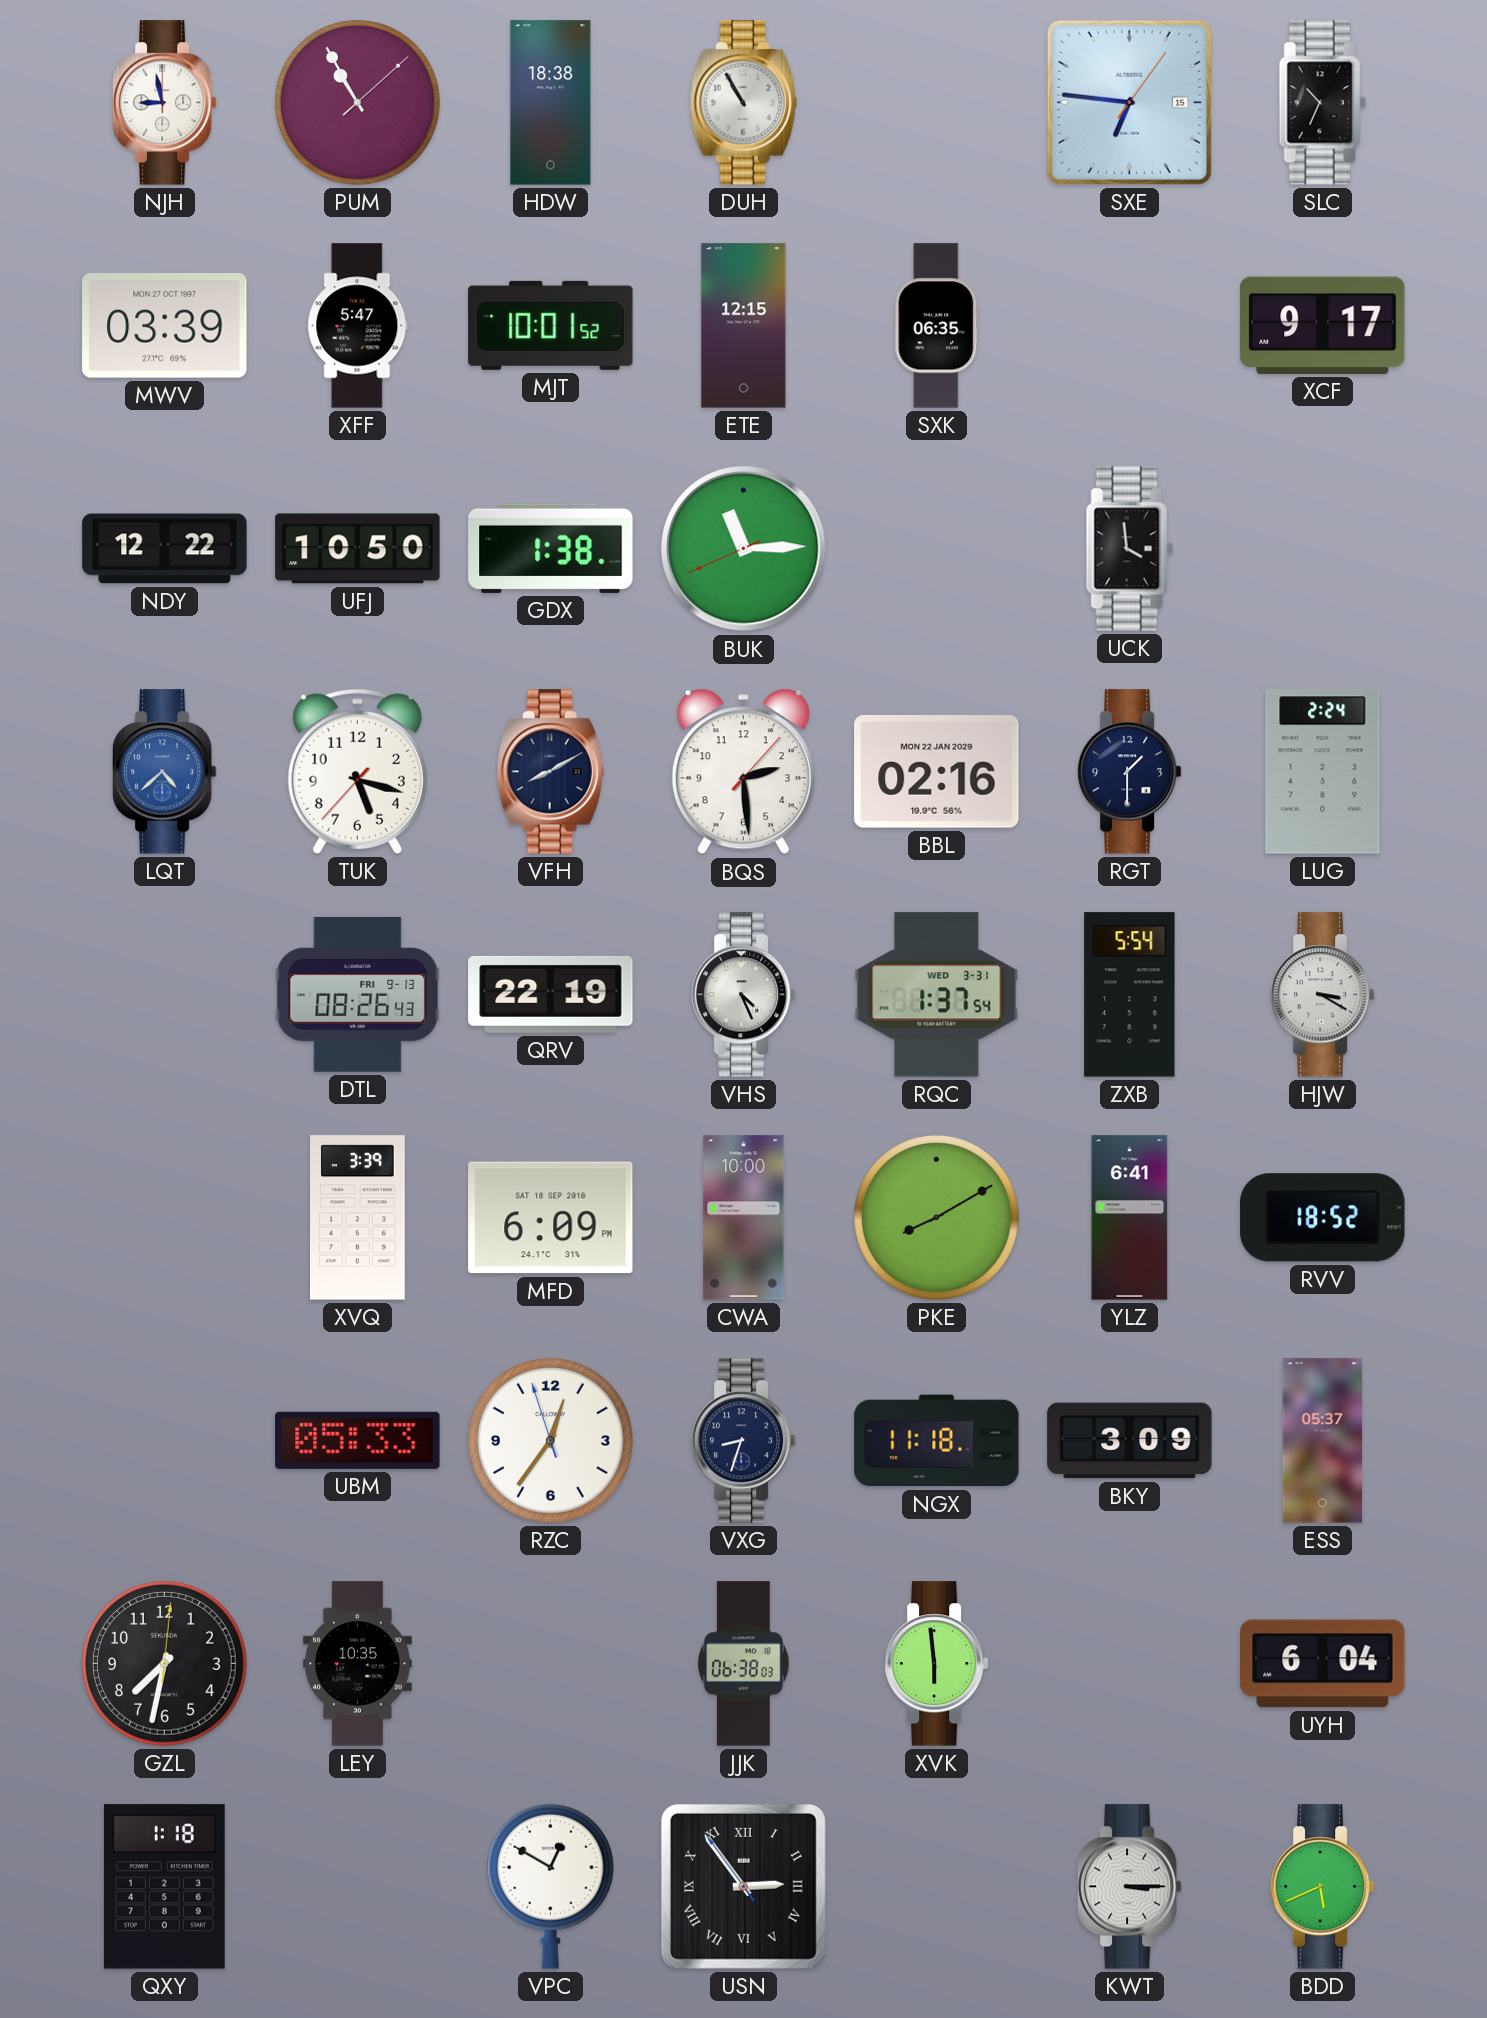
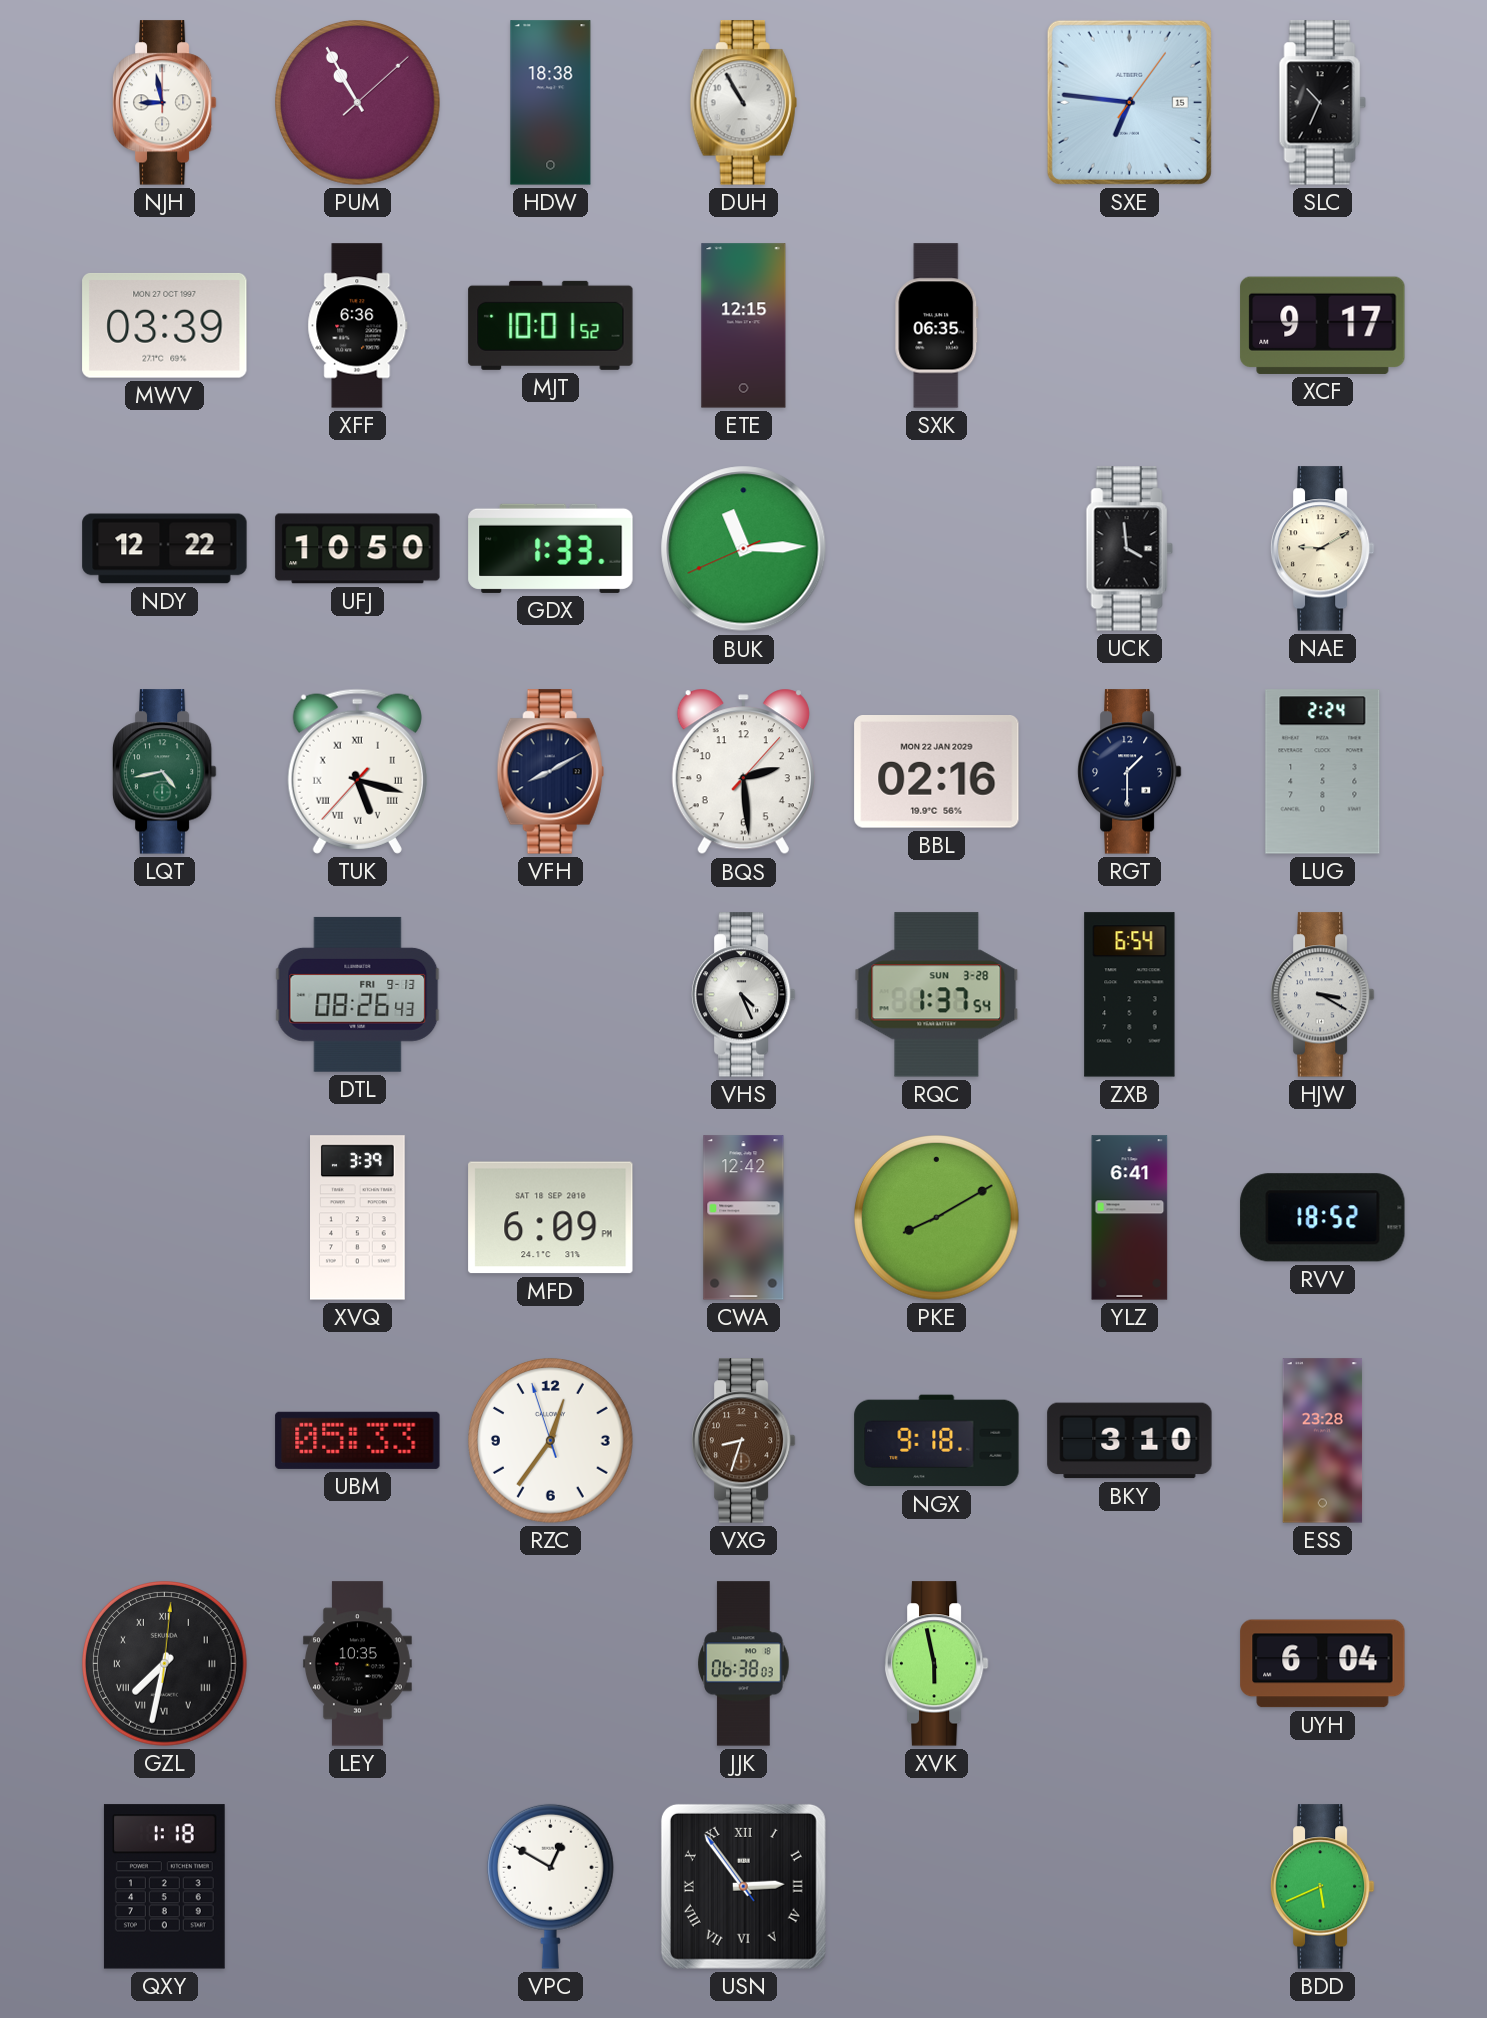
XFF: 5:47 -> 6:36 (358, 326)
GDX: 1:38 -> 1:33 (551, 548)
NAE: none -> 9:10 (1322, 549)
LQT: 4:38 -> 4:43 (164, 772)
LQT dial: blue -> green (164, 772)
TUK numerals: Arabic -> Roman (357, 771)
QRV: 22:19 -> none (551, 994)
RQC date: WED 3-31 -> SUN 3-28 (937, 995)
ZXB: 5:54 -> 6:54 (1130, 995)
CWA: 10:00 -> 12:42 (744, 1218)
VXG dial: navy -> brown (743, 1441)
NGX: 11:18 -> 9:18 (937, 1441)
BKY: 3:09 -> 3:10 (1130, 1441)
ESS: 05:37 -> 23:28 (1323, 1441)
GZL numerals: Arabic -> Roman (165, 1664)
XVK: 5:59 -> 5:58 (936, 1664)
KWT: 3:15 -> none (1129, 1887)
